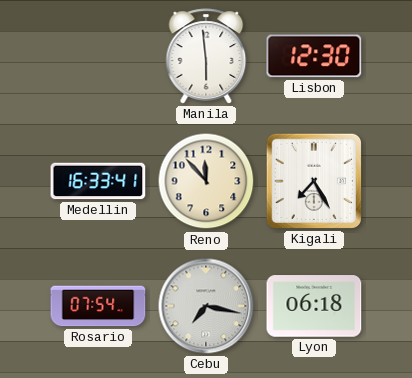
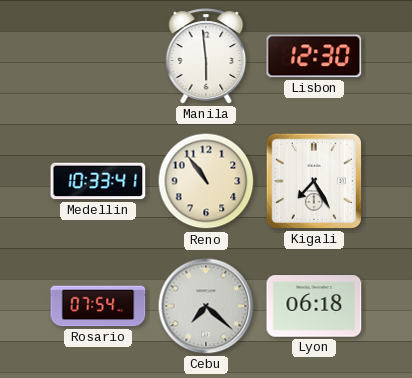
Medellin: 16:33 -> 10:33 (98, 181)
Reno: 11:53 -> 10:54 (206, 181)
Cebu: 7:17 -> 7:22 (206, 306)
